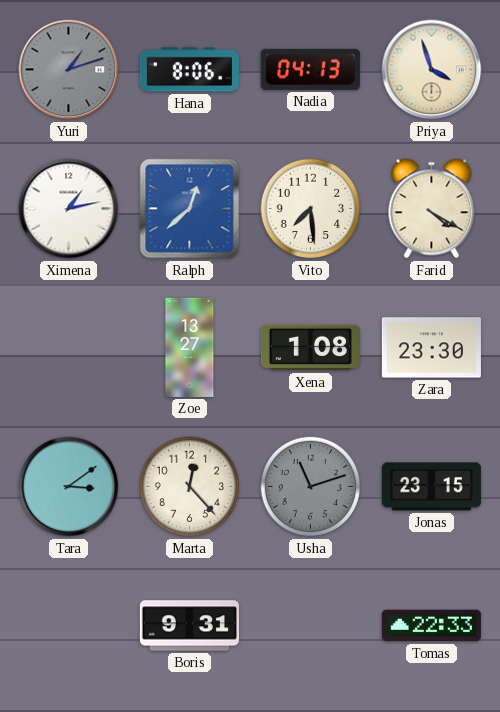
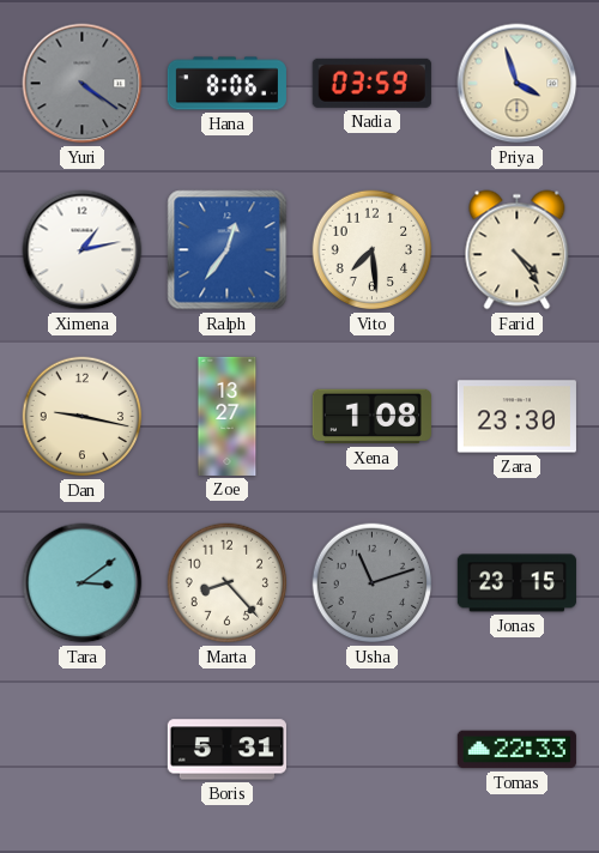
Yuri: 1:12 -> 4:21 (83, 84)
Nadia: 04:13 -> 03:59 (371, 83)
Ralph: 12:38 -> 12:36 (228, 250)
Farid: 4:20 -> 4:24 (518, 250)
Dan: none -> 9:17 (83, 417)
Marta: 12:23 -> 8:23 (228, 583)
Boris: 9:31 -> 5:31 (226, 750)
